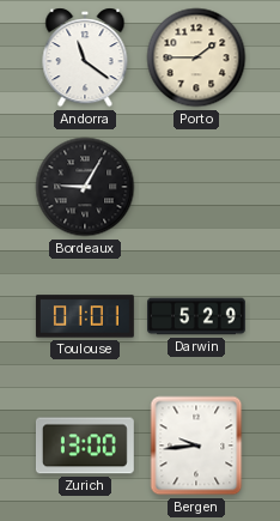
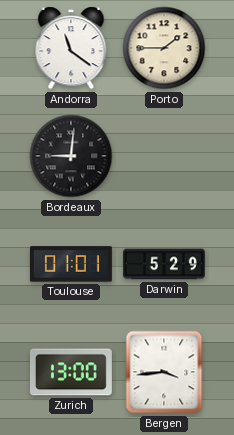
Bordeaux: 9:05 -> 9:01 (71, 156)
Bergen: 9:44 -> 3:44 (164, 372)
